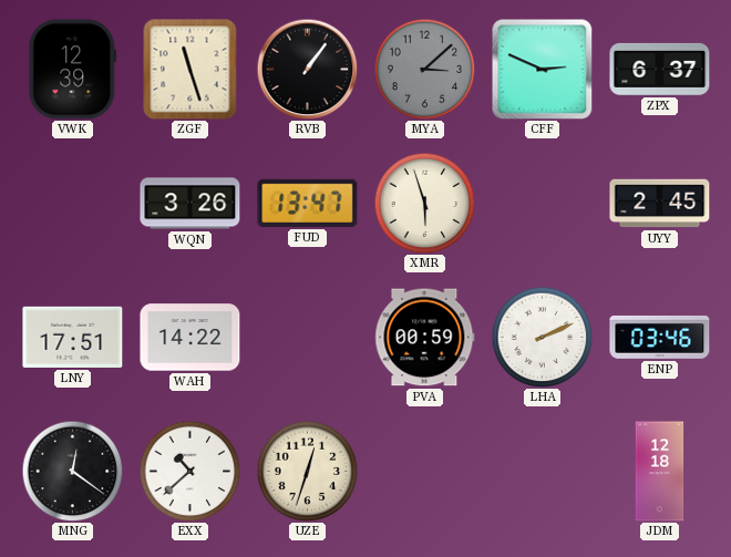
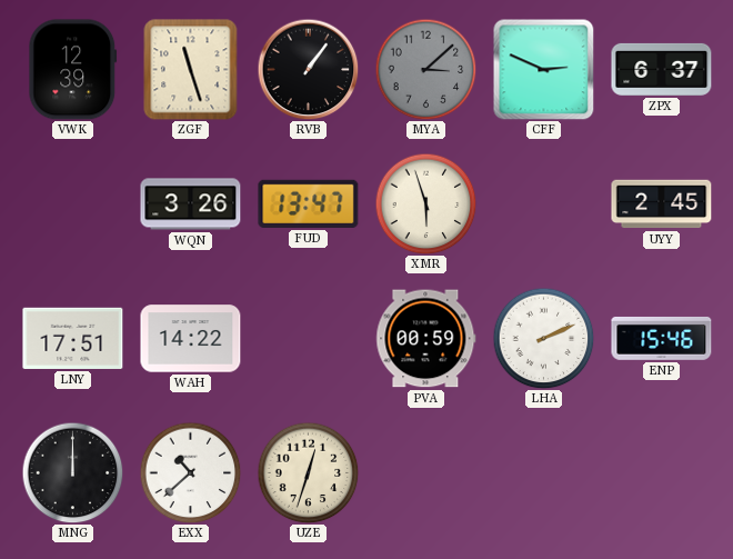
ENP: 03:46 -> 15:46 (662, 338)
MNG: 12:21 -> 12:00 (72, 472)
JDM: 12:18 -> none (660, 472)
